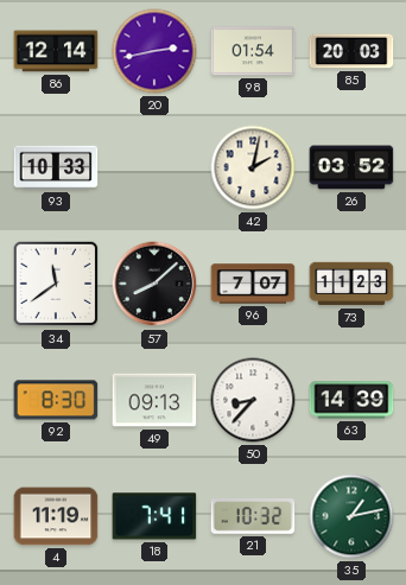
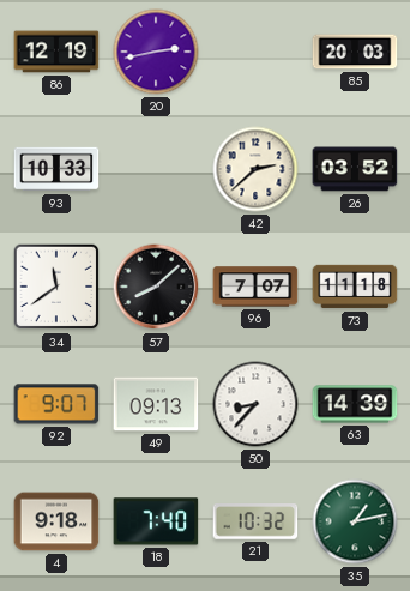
86: 12:14 -> 12:19 (56, 52)
98: 01:54 -> none (253, 51)
42: 2:02 -> 2:38 (255, 169)
73: 11:23 -> 11:18 (355, 287)
92: 8:30 -> 9:07 (56, 404)
4: 11:19 -> 9:18 (56, 521)
18: 7:41 -> 7:40 (156, 521)
